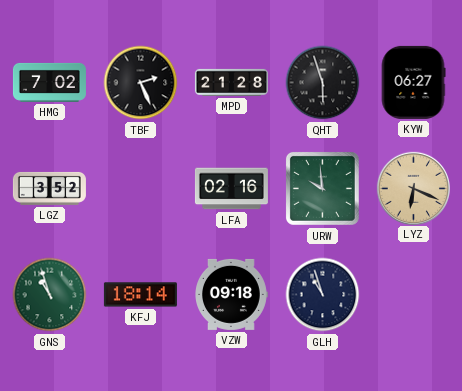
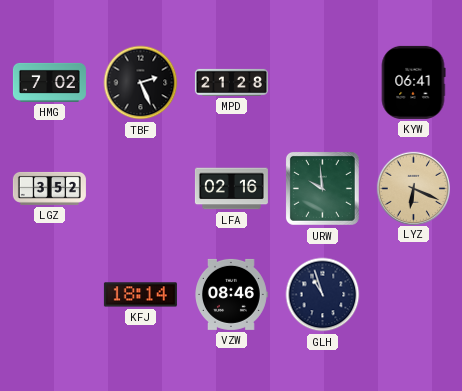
QHT: 5:57 -> none (323, 83)
KYW: 06:27 -> 06:41 (413, 82)
GNS: 10:57 -> none (50, 295)
VZW: 09:18 -> 08:46 (232, 294)
